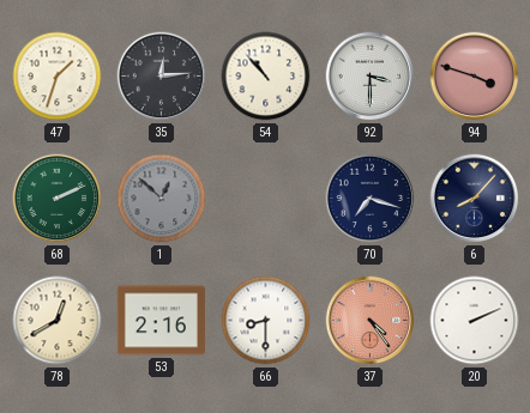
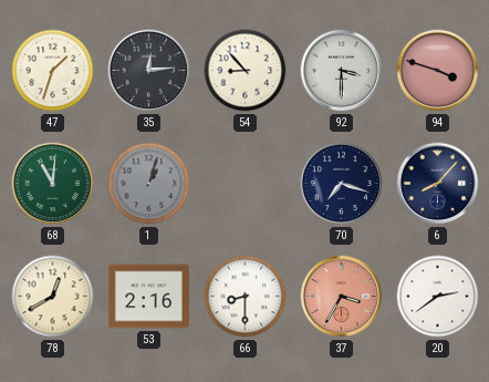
54: 10:53 -> 8:53 (246, 71)
68: 2:11 -> 11:01 (53, 184)
1: 12:52 -> 1:03 (149, 184)
37: 4:24 -> 3:35 (342, 297)
20: 2:11 -> 2:39 (438, 297)
